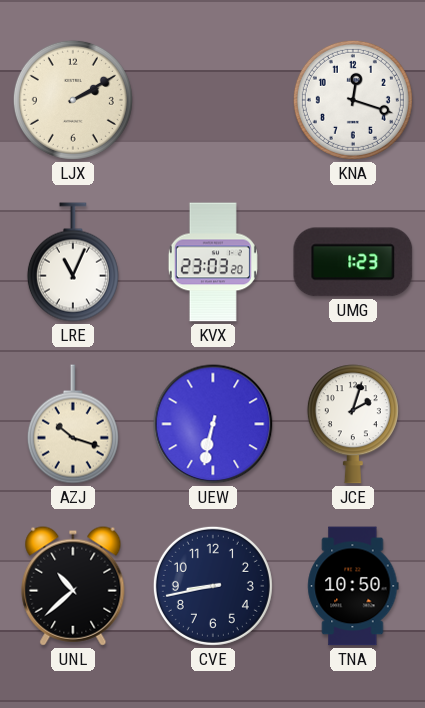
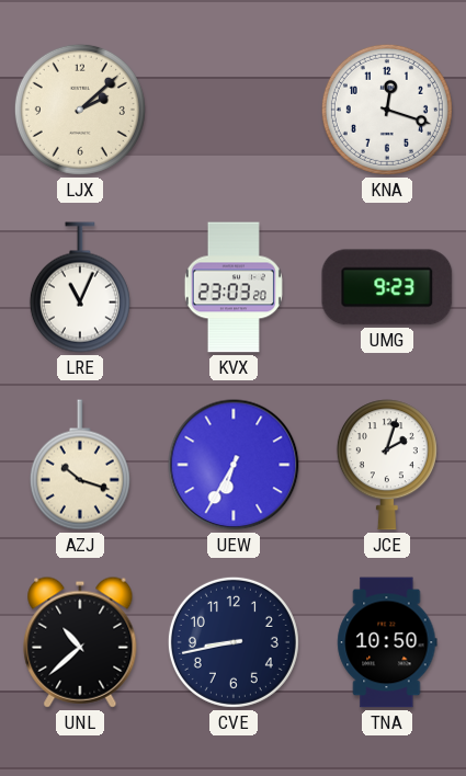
LJX: 2:10 -> 2:08 (80, 110)
UMG: 1:23 -> 9:23 (387, 287)
UEW: 6:32 -> 6:35 (234, 465)
